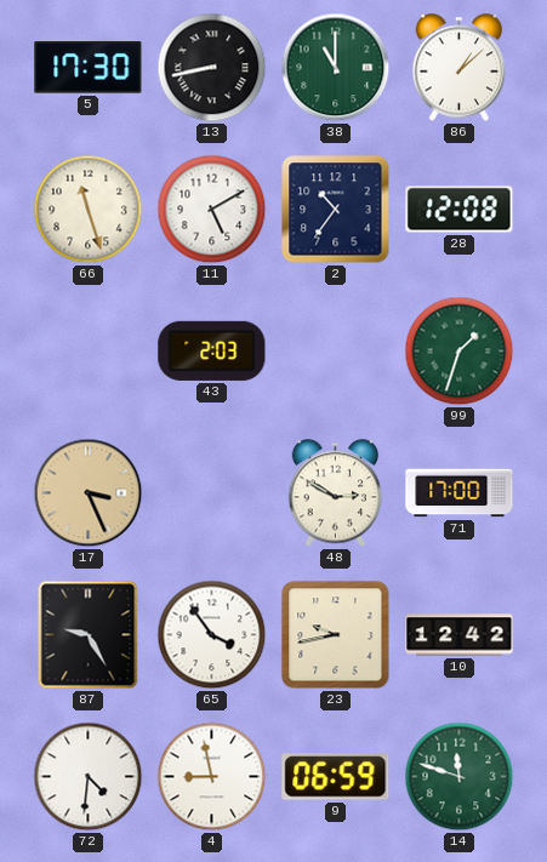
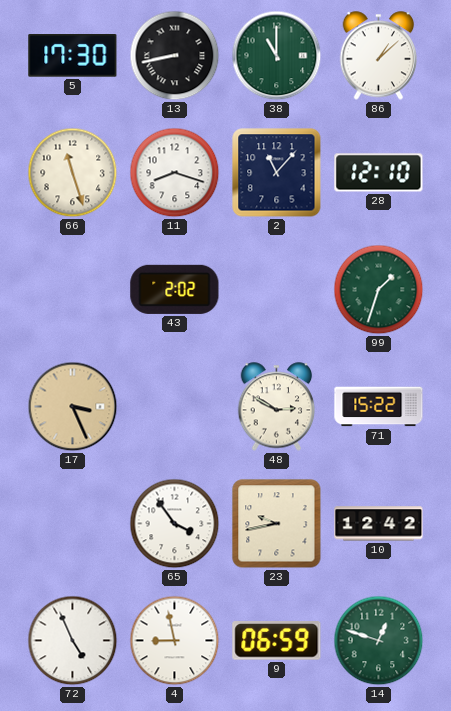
11: 5:10 -> 8:18 (175, 173)
2: 10:36 -> 11:07 (277, 173)
28: 12:08 -> 12:10 (379, 173)
43: 2:03 -> 2:02 (175, 289)
71: 17:00 -> 15:22 (379, 407)
87: 9:25 -> none (89, 635)
72: 4:31 -> 4:56 (73, 641)
14: 11:48 -> 12:48 (379, 641)
